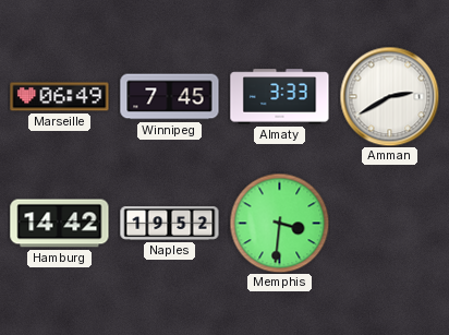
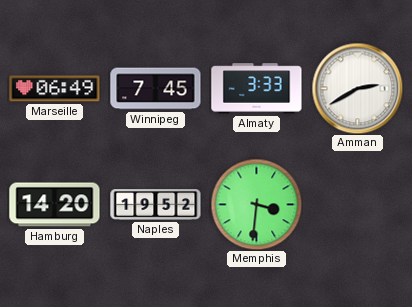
Hamburg: 14:42 -> 14:20 (55, 205)
